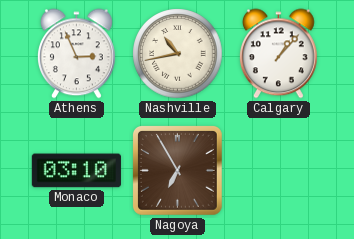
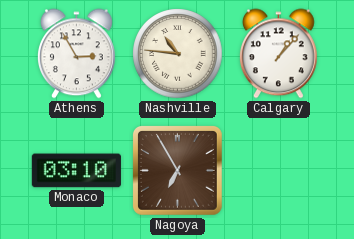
Athens: 2:56 -> 2:55 (76, 54)
Nashville: 10:43 -> 10:46 (178, 54)
